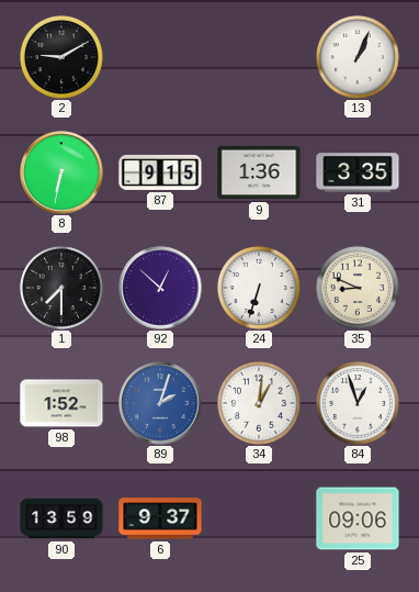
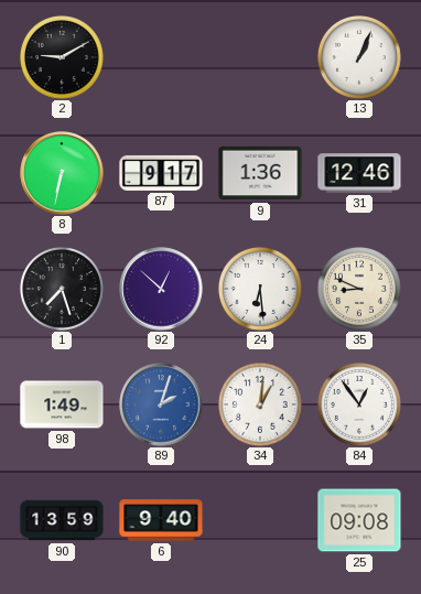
87: 9:15 -> 9:17 (161, 173)
31: 3:35 -> 12:46 (359, 173)
1: 7:30 -> 7:27 (62, 289)
24: 6:33 -> 6:29 (260, 289)
98: 1:52 -> 1:49 (62, 404)
84: 12:57 -> 12:54 (359, 404)
6: 9:37 -> 9:40 (161, 520)
25: 09:06 -> 09:08 (359, 520)
